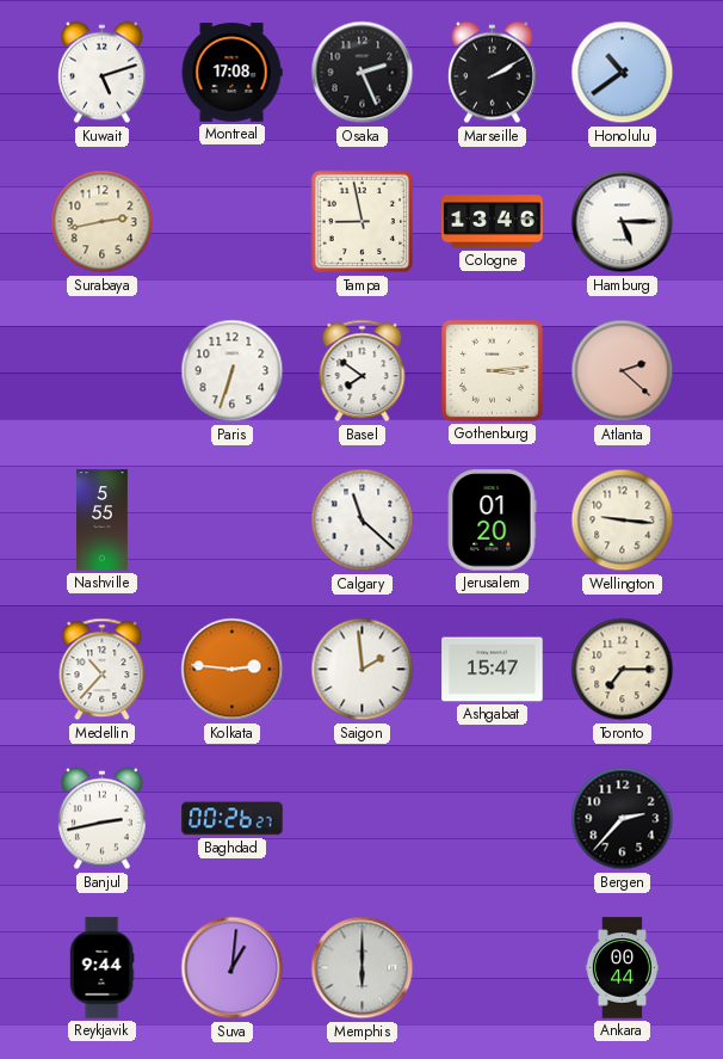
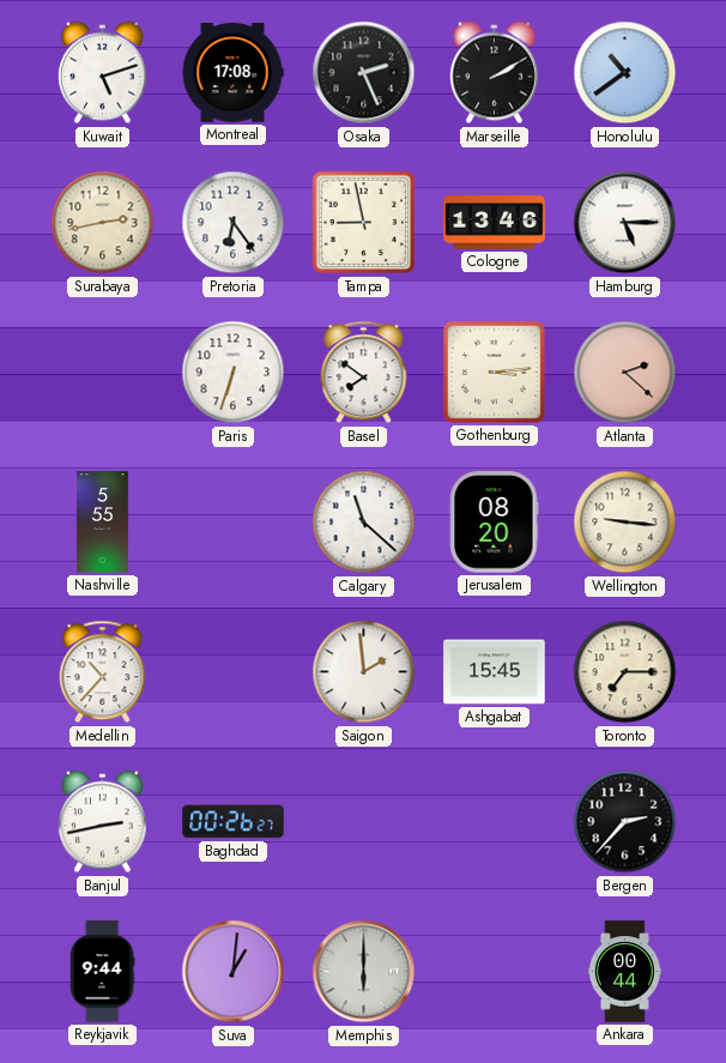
Pretoria: none -> 6:24 (234, 223)
Jerusalem: 01:20 -> 08:20 (495, 523)
Kolkata: 2:46 -> none (233, 670)
Ashgabat: 15:47 -> 15:45 (495, 672)
